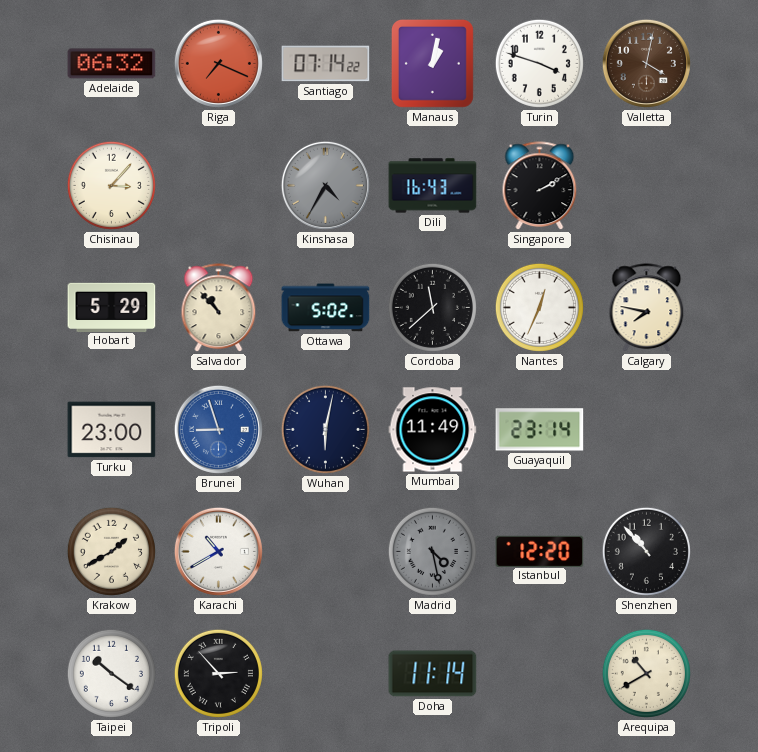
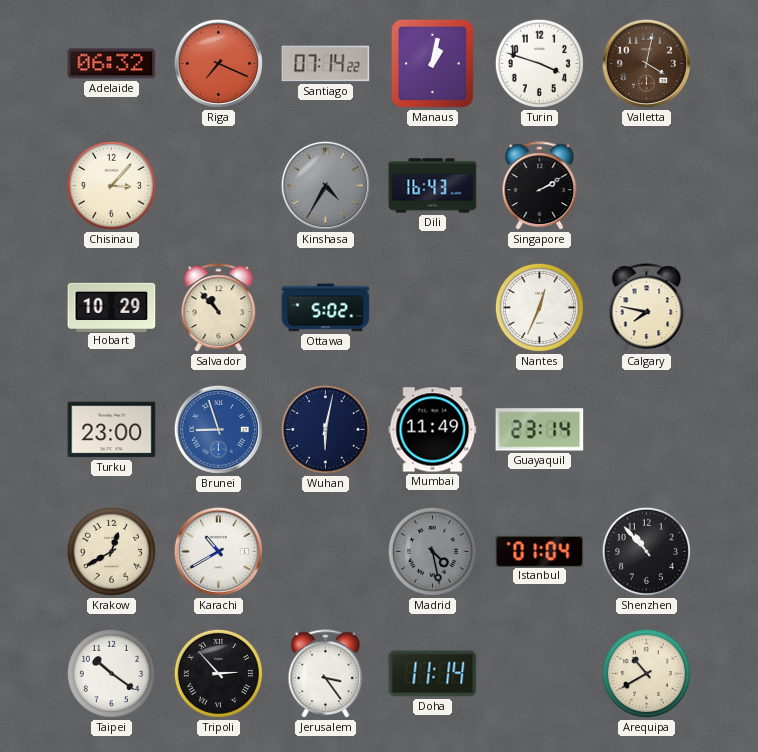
Hobart: 5:29 -> 10:29 (112, 307)
Cordoba: 11:38 -> none (432, 307)
Krakow: 1:40 -> 12:40 (111, 551)
Istanbul: 12:20 -> 01:04 (540, 551)
Jerusalem: none -> 3:24 (326, 674)
